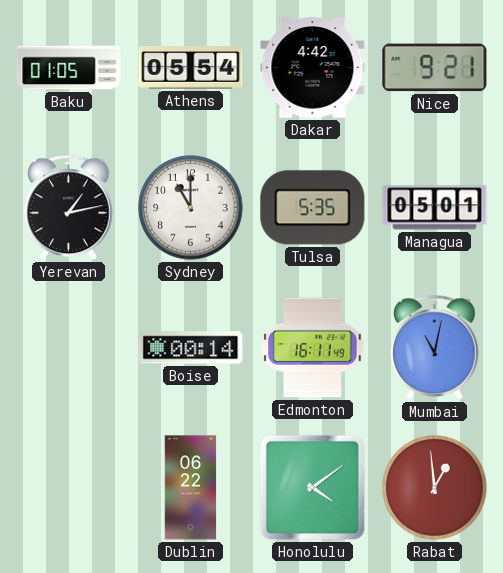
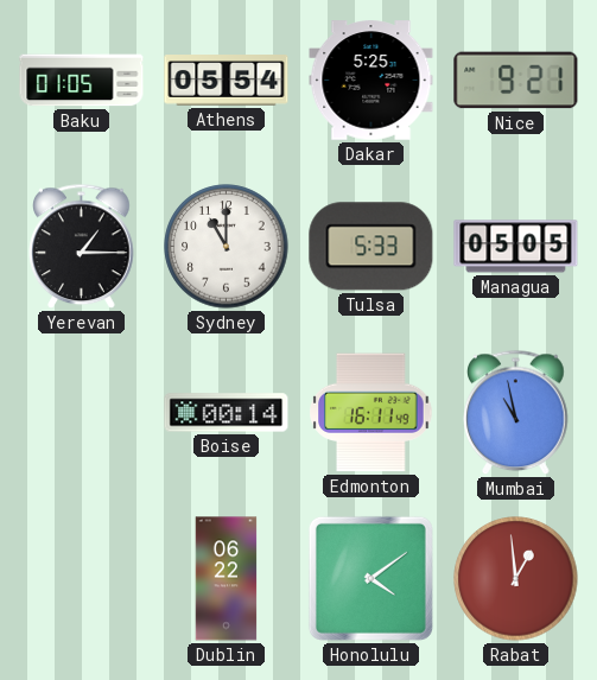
Dakar: 4:42 -> 5:25 (371, 81)
Yerevan: 1:13 -> 1:15 (82, 247)
Tulsa: 5:35 -> 5:33 (371, 247)
Managua: 05:01 -> 05:05 (516, 247)
Mumbai: 11:02 -> 10:58 (516, 413)
